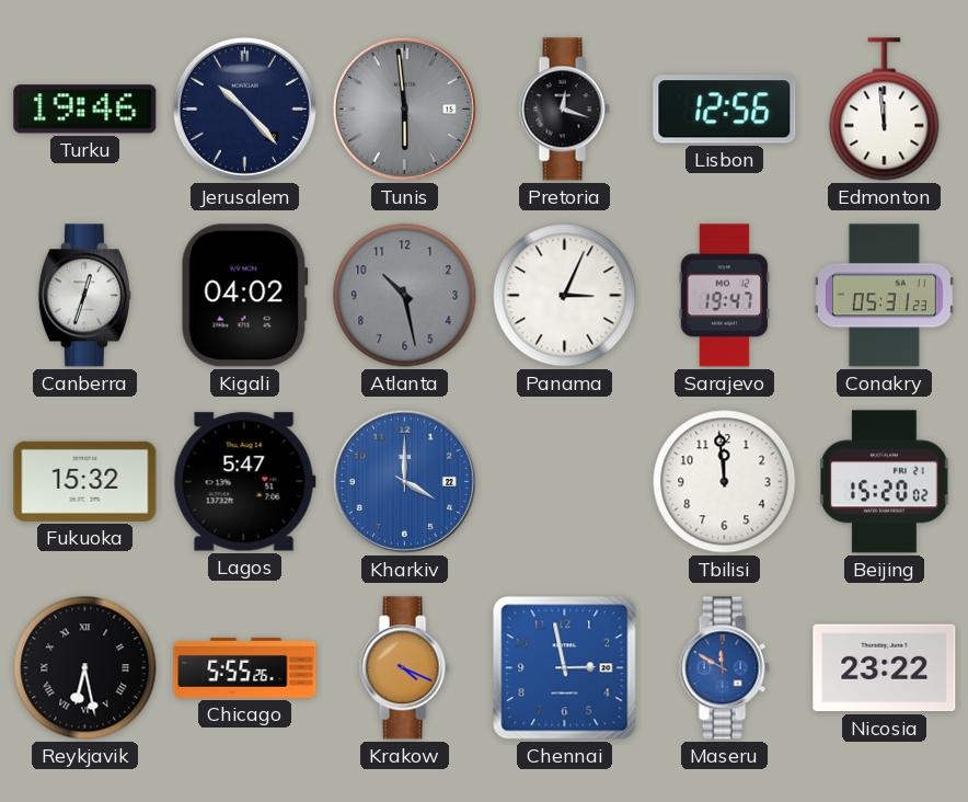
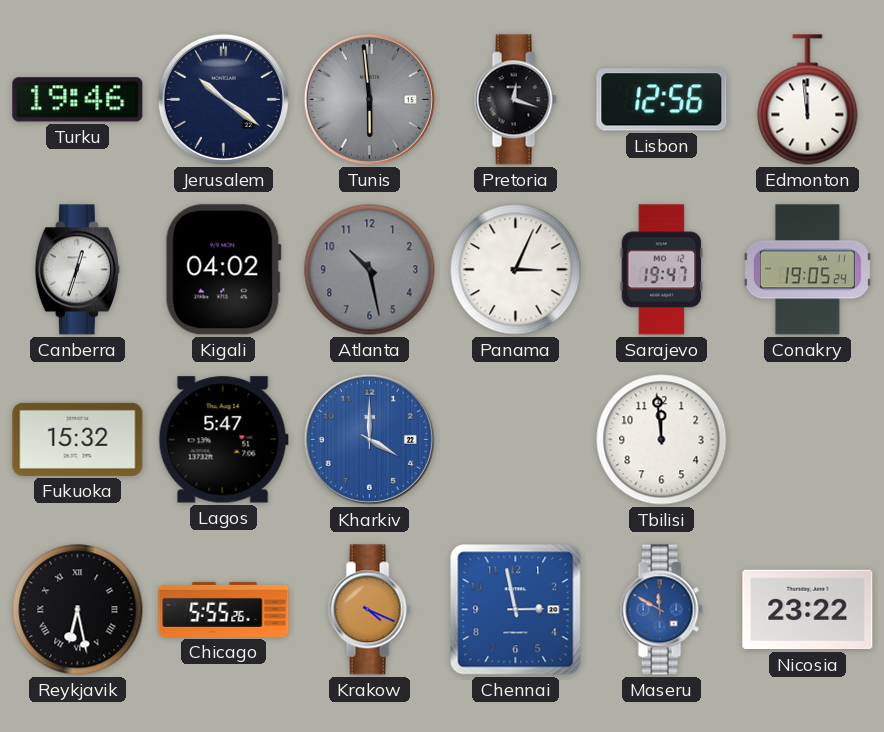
Jerusalem: 10:23 -> 10:21 (223, 99)
Conakry: 05:31 -> 19:05 (807, 270)
Beijing: 15:20 -> none (885, 482)
